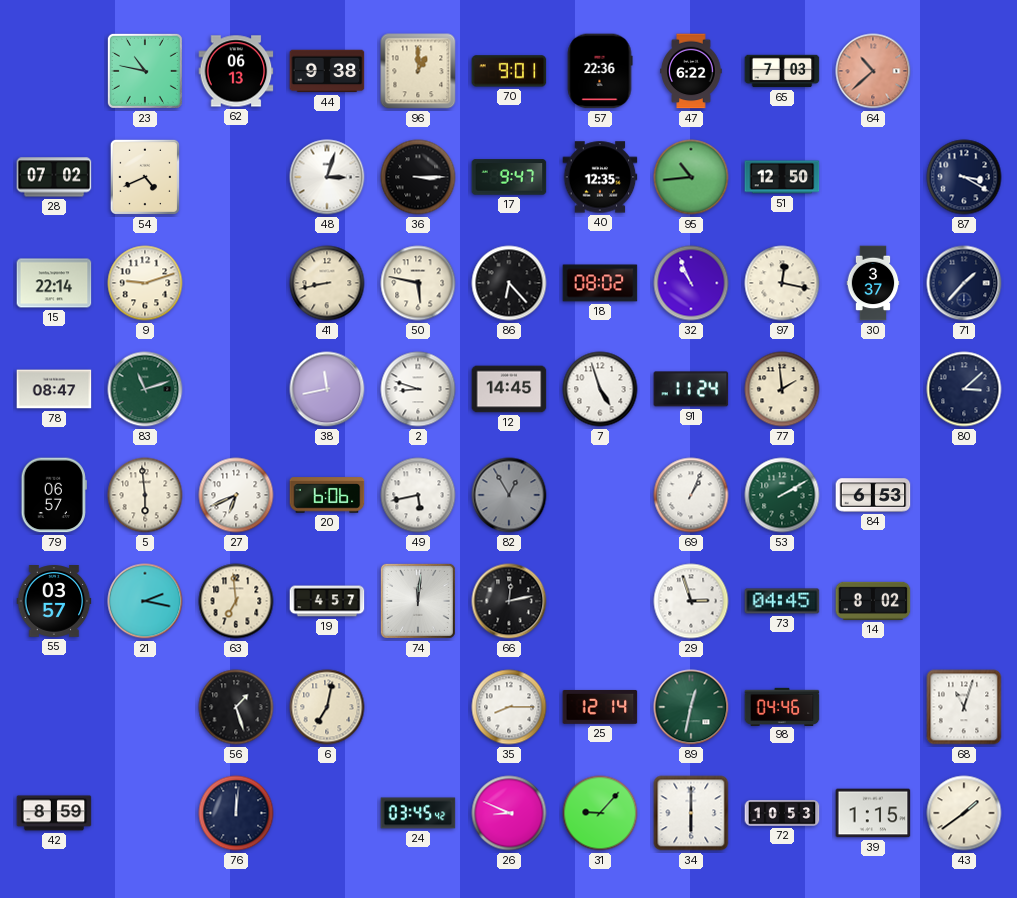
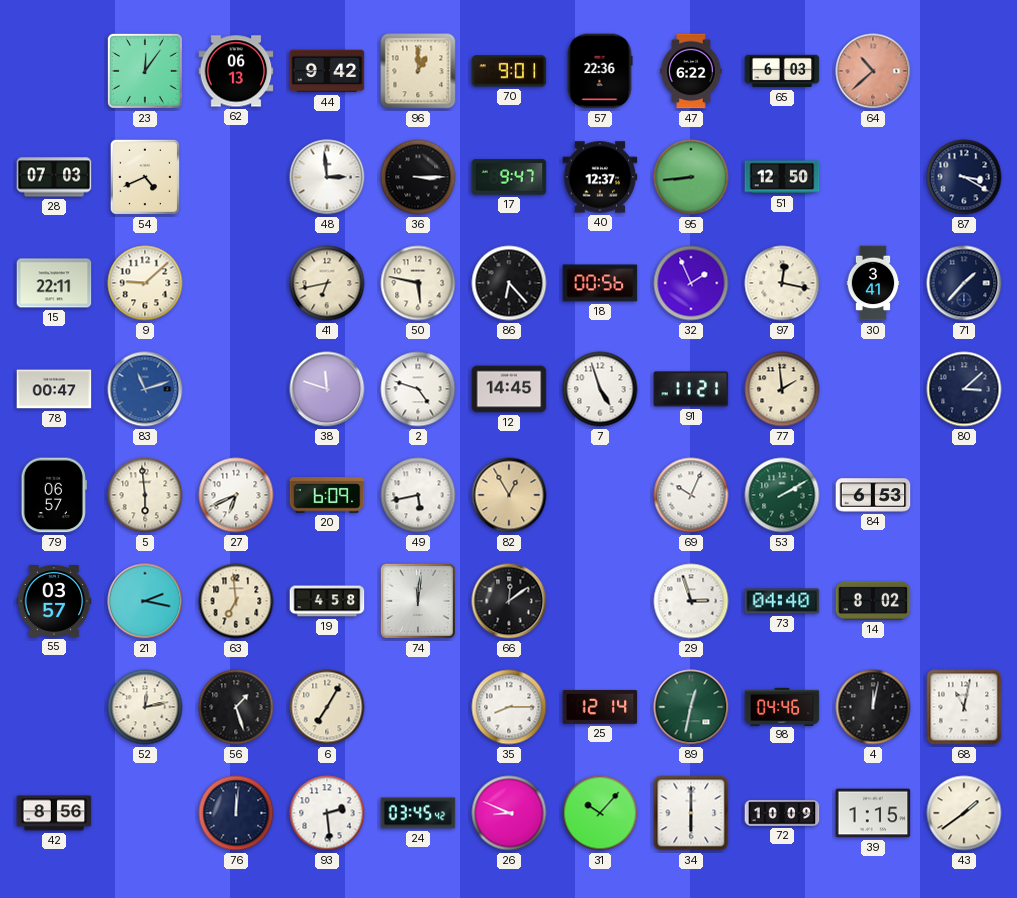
23: 10:47 -> 12:06 (145, 71)
44: 9:38 -> 9:42 (327, 71)
65: 7:03 -> 6:03 (782, 71)
28: 07:02 -> 07:03 (54, 177)
48: 3:03 -> 2:59 (327, 177)
40: 12:35 -> 12:37 (600, 177)
95: 10:44 -> 8:44 (691, 177)
15: 22:14 -> 22:11 (54, 283)
9: 9:12 -> 9:08 (145, 283)
41: 8:43 -> 6:43 (327, 283)
18: 08:02 -> 00:56 (600, 283)
32: 10:56 -> 1:56 (691, 283)
30: 3:37 -> 3:41 (873, 283)
78: 08:47 -> 00:47 (54, 389)
83 dial: green -> blue (145, 389)
38: 11:43 -> 11:48 (327, 389)
2: 8:48 -> 4:48 (418, 389)
91: 11:24 -> 11:21 (691, 389)
20: 6:06 -> 6:09 (327, 495)
82 dial: grey -> champagne (509, 495)
69: 1:04 -> 10:04 (691, 495)
19: 4:57 -> 4:58 (327, 601)
66: 12:13 -> 12:09 (509, 601)
73: 04:45 -> 04:40 (782, 601)
52: none -> 12:13 (145, 707)
6: 7:02 -> 7:05 (327, 707)
4: none -> 12:02 (873, 707)
68: 11:03 -> 11:02 (964, 707)
42: 8:59 -> 8:56 (54, 813)
93: none -> 2:29 (327, 813)
31: 9:07 -> 10:07 (600, 813)
72: 10:53 -> 10:09 (782, 813)
